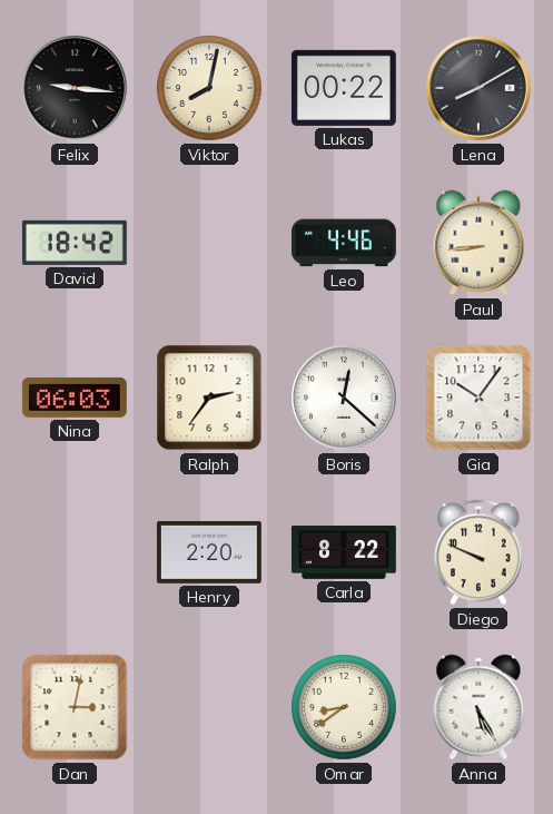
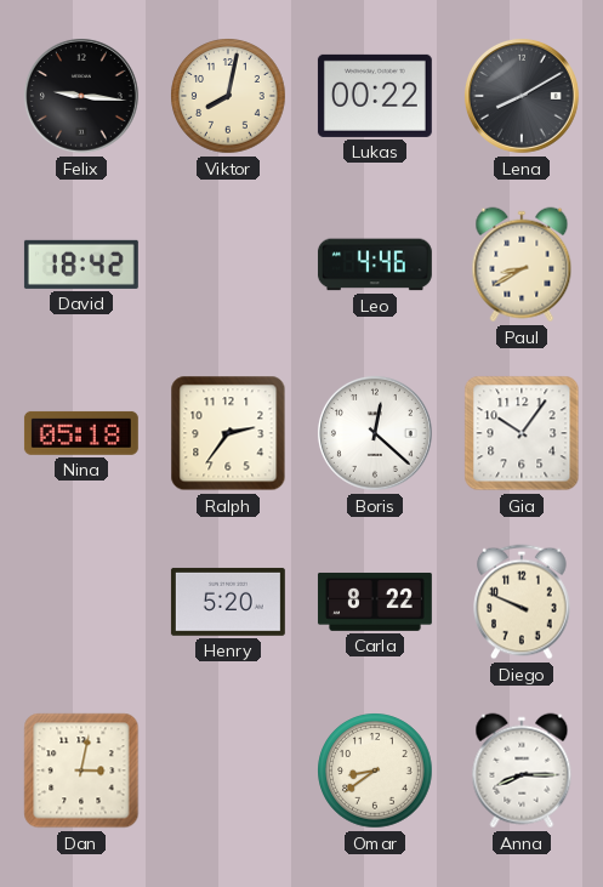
Paul: 8:44 -> 8:40 (522, 265)
Nina: 06:03 -> 05:18 (81, 433)
Henry: 2:20 -> 5:20 (228, 602)
Anna: 5:25 -> 8:15 (522, 771)
